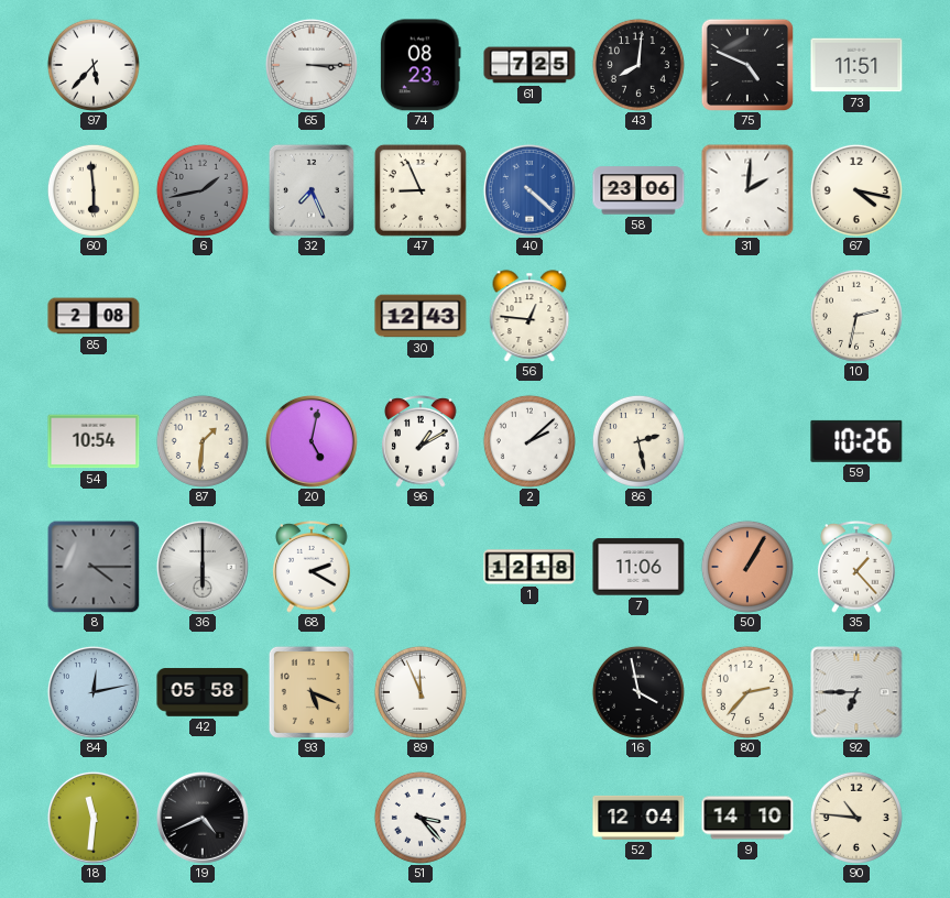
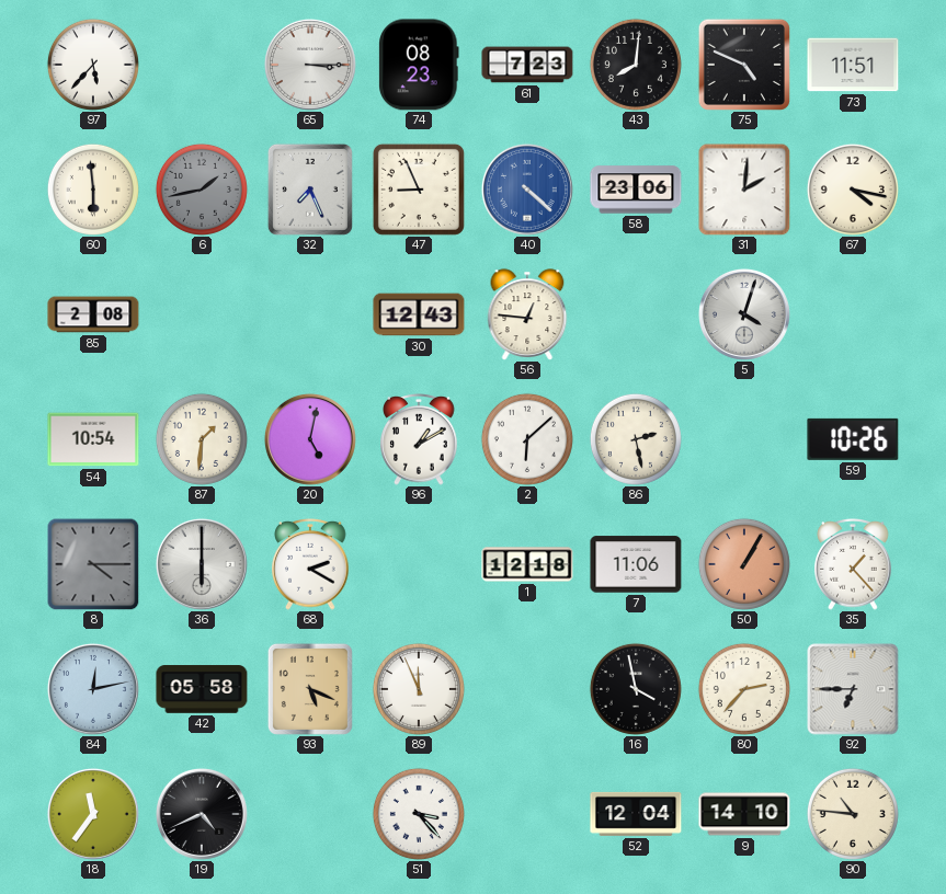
61: 7:25 -> 7:23 (527, 65)
5: none -> 4:03 (744, 314)
10: 2:32 -> none (856, 316)
2: 2:08 -> 6:08 (527, 439)
18: 11:31 -> 11:36 (93, 814)
